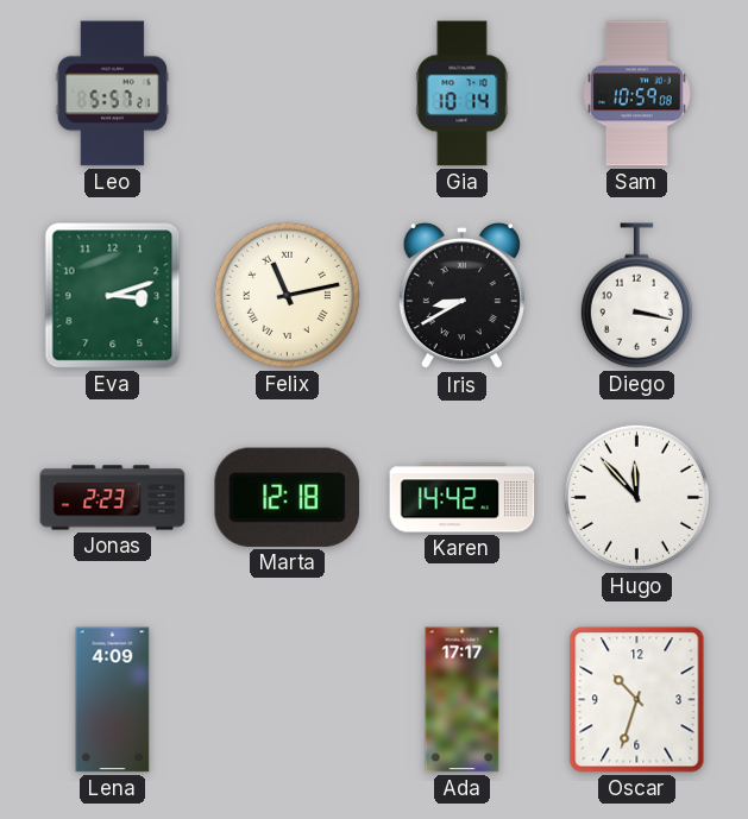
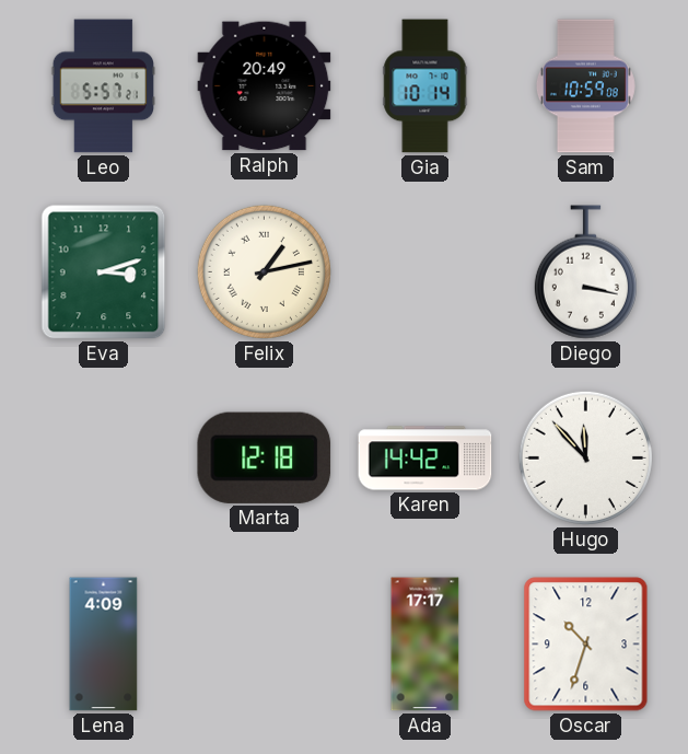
Ralph: none -> 20:49 (265, 86)
Felix: 11:13 -> 1:13 (264, 271)
Iris: 8:40 -> none (461, 296)
Jonas: 2:23 -> none (113, 498)
